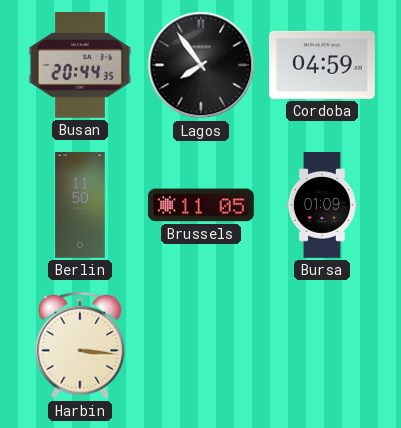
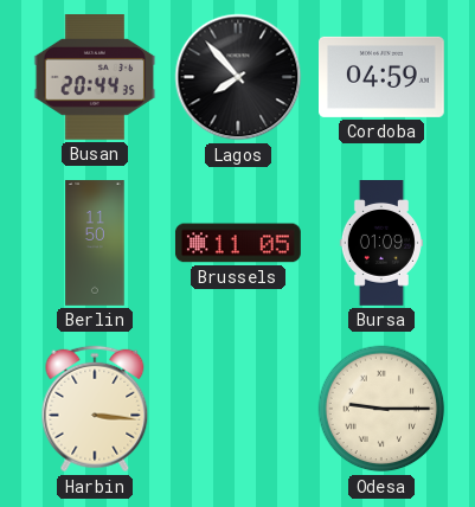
Lagos: 7:54 -> 7:53 (238, 77)
Odesa: none -> 9:15 (381, 409)
